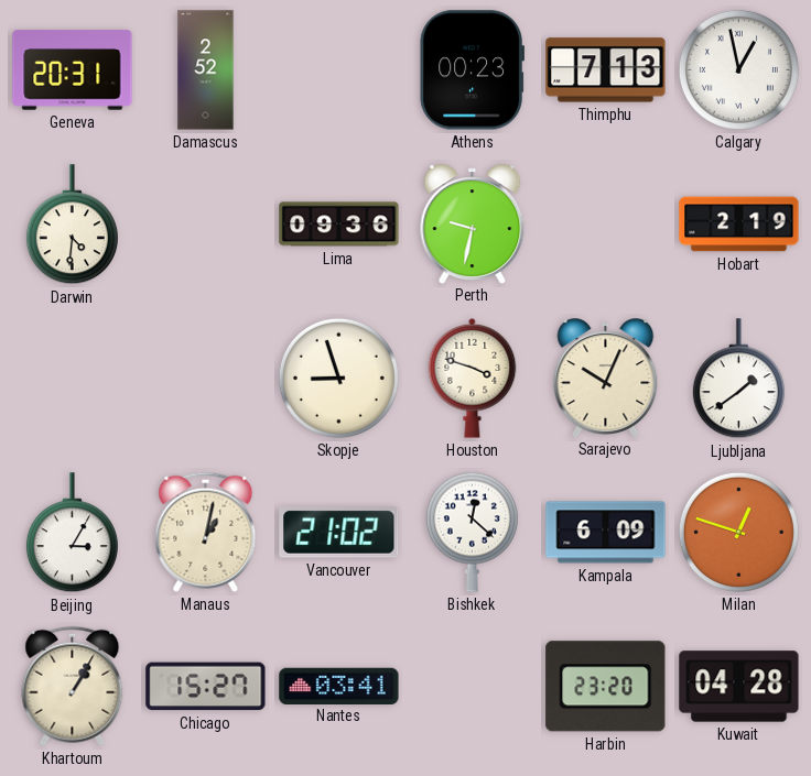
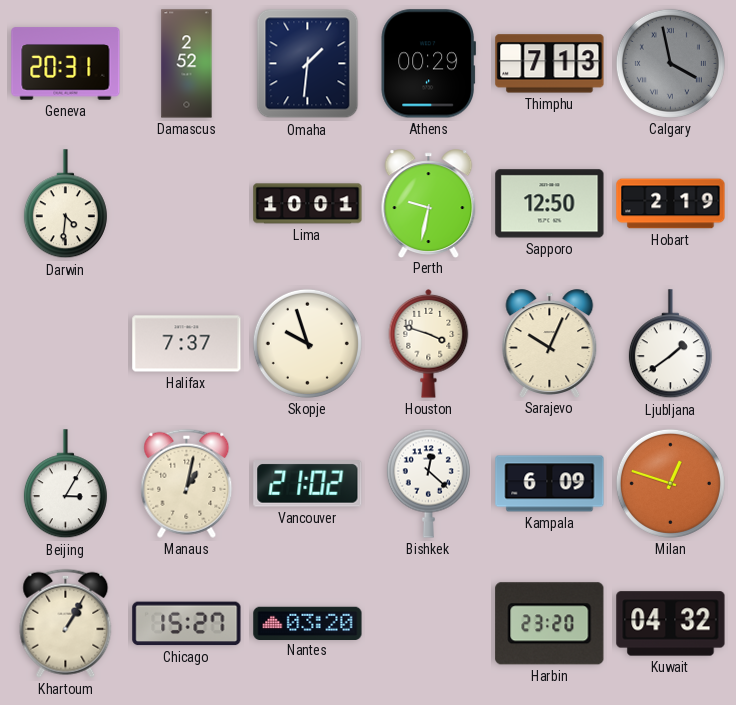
Omaha: none -> 1:31 (308, 64)
Athens: 00:23 -> 00:29 (428, 64)
Calgary: 12:58 -> 3:58 (670, 63)
Calgary dial: white -> grey (670, 63)
Lima: 09:36 -> 10:01 (308, 204)
Sapporo: none -> 12:50 (550, 204)
Halifax: none -> 7:37 (187, 344)
Skopje: 8:57 -> 9:57 (307, 343)
Nantes: 03:41 -> 03:20 (308, 623)
Kuwait: 04:28 -> 04:32 (671, 624)
